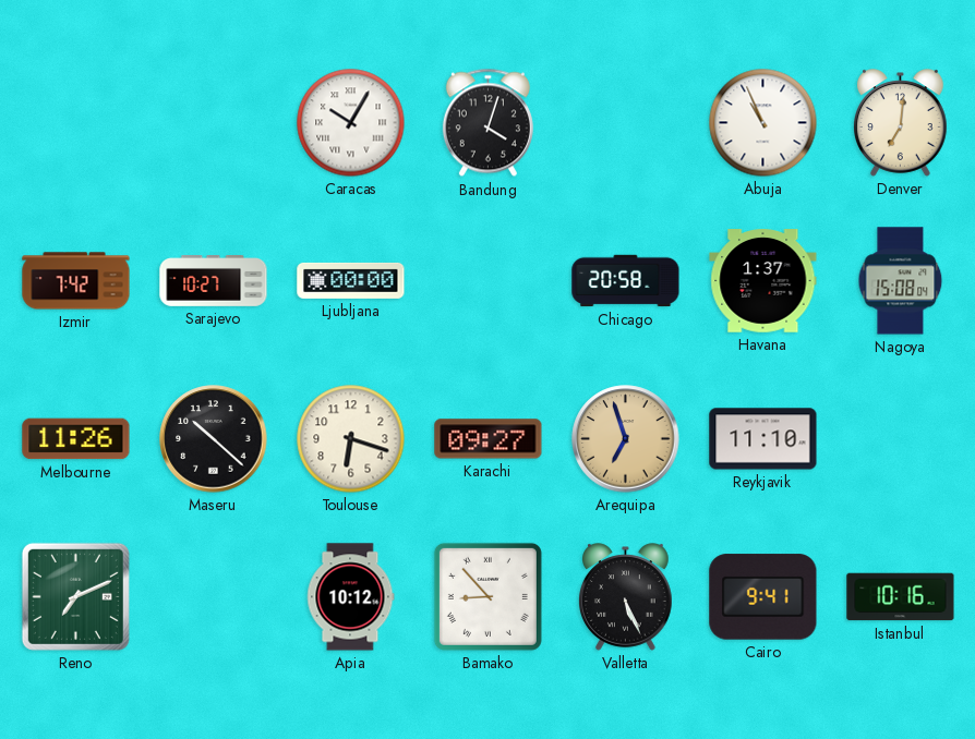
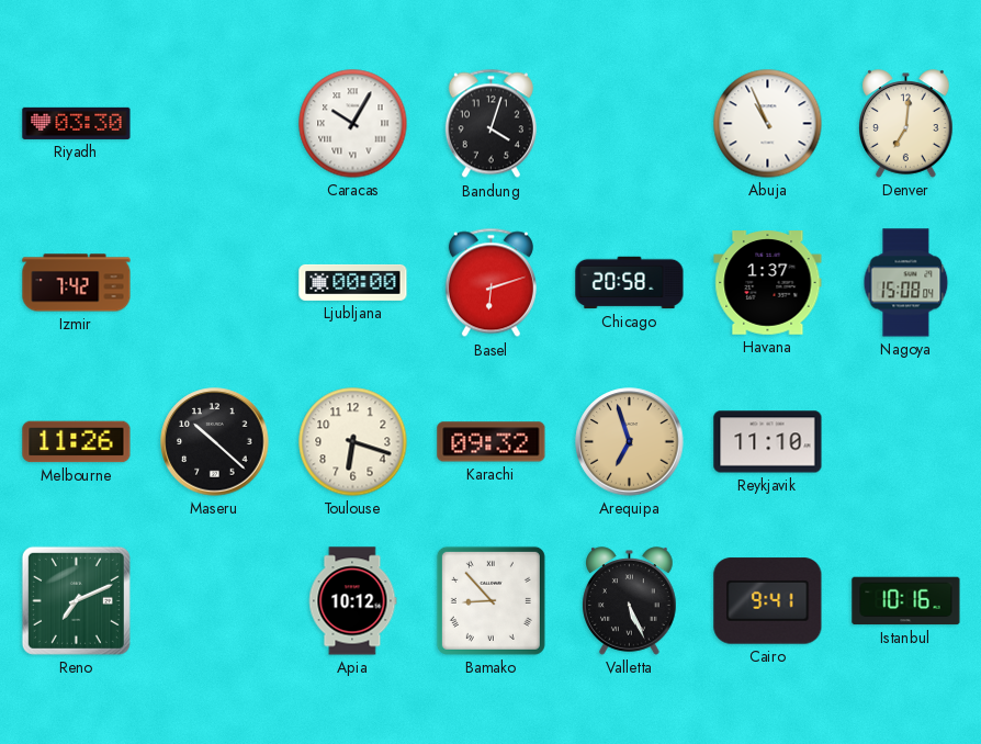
Riyadh: none -> 03:30 (77, 123)
Sarajevo: 10:27 -> none (214, 281)
Basel: none -> 6:12 (490, 283)
Karachi: 09:27 -> 09:32 (492, 442)
